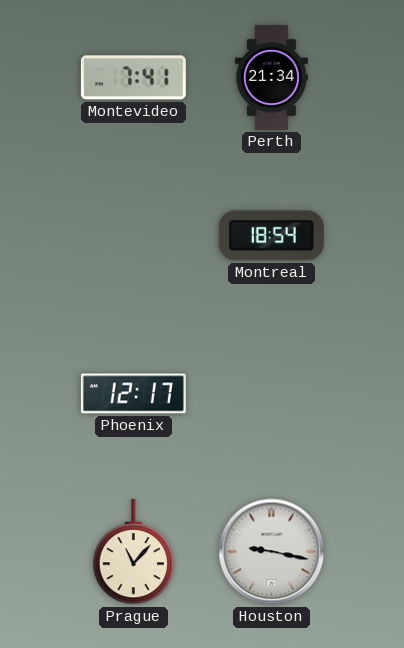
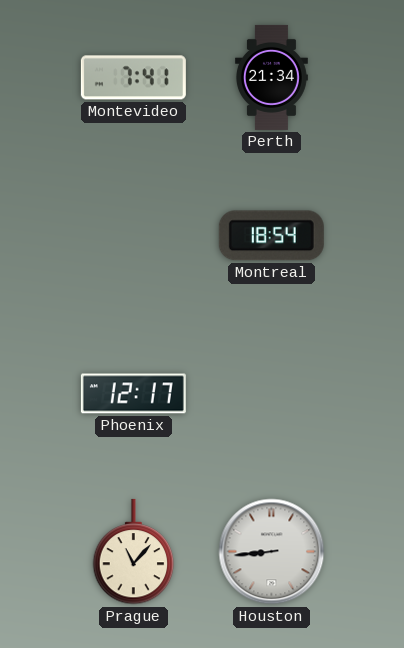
Houston: 9:17 -> 8:44 (272, 552)
